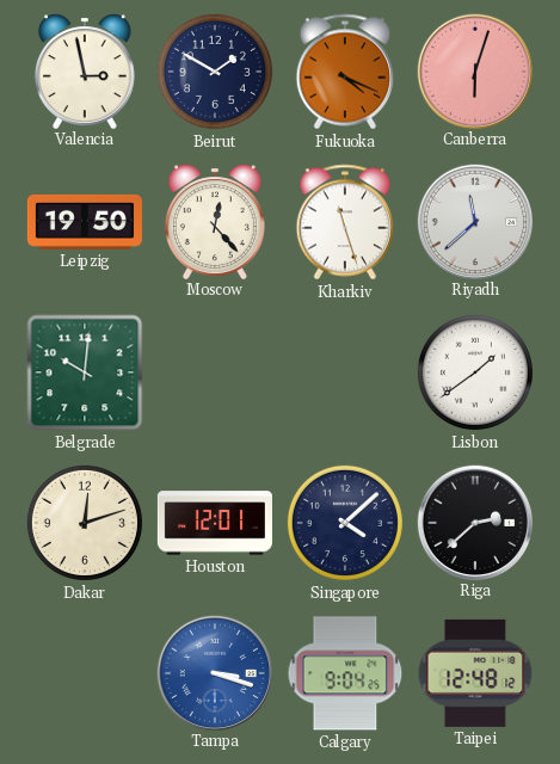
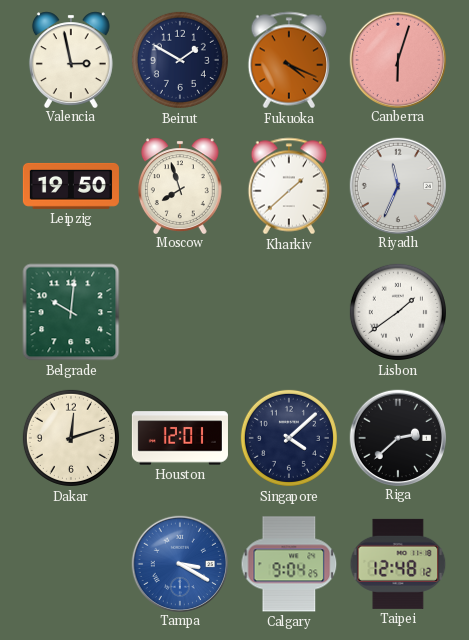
Moscow: 12:23 -> 7:57 (180, 185)
Kharkiv: 11:27 -> 1:38 (288, 186)
Riyadh: 11:38 -> 11:34 (397, 185)
Tampa: 3:18 -> 3:20 (179, 563)
